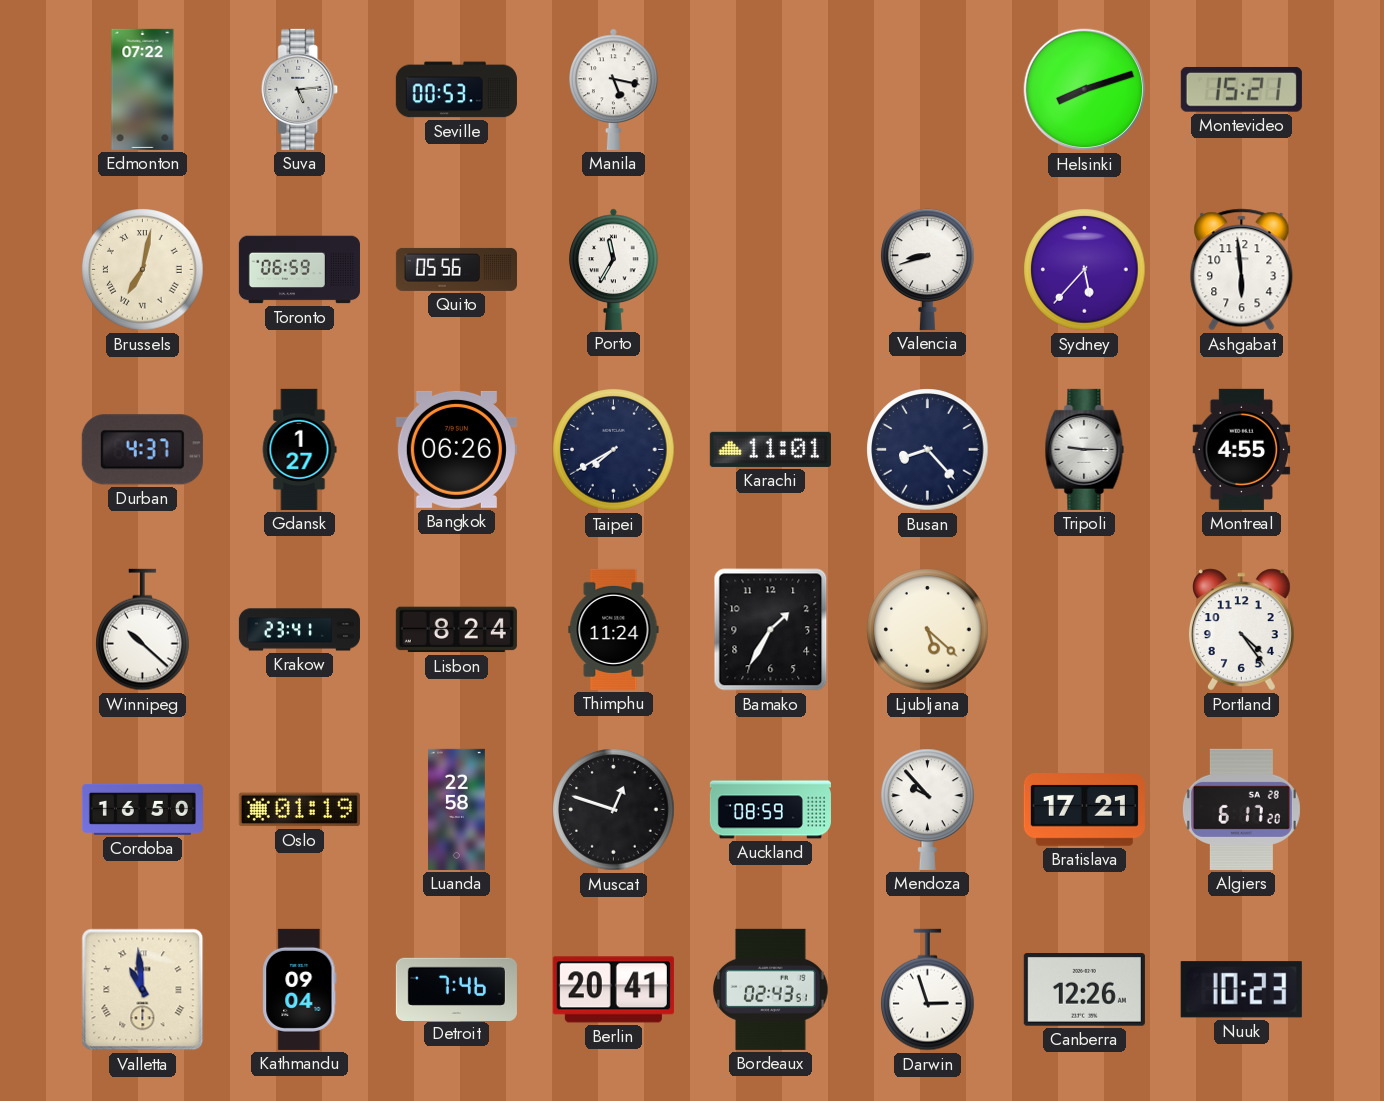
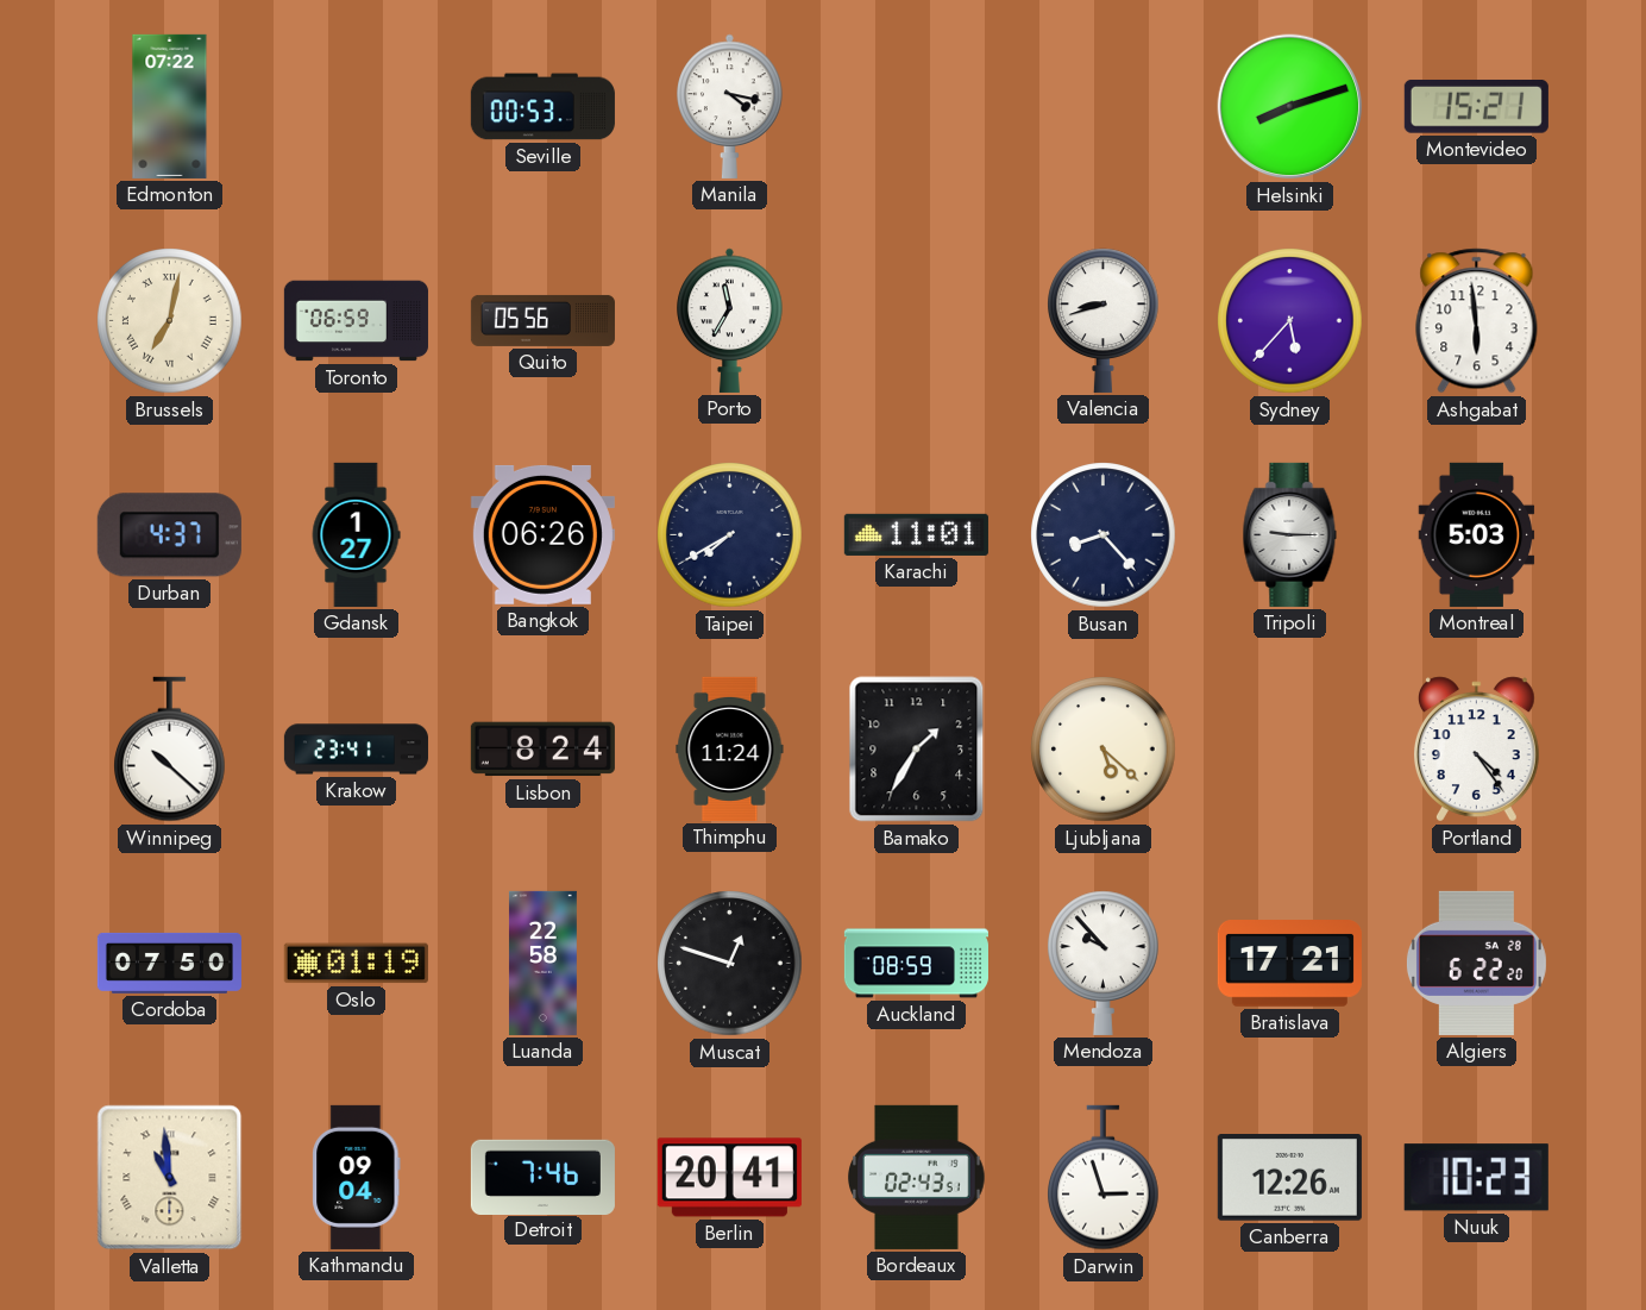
Suva: 5:14 -> none (300, 89)
Manila: 5:17 -> 4:17 (730, 106)
Montreal: 4:55 -> 5:03 (1477, 534)
Cordoba: 16:50 -> 07:50 (169, 963)
Algiers: 6:17 -> 6:22 (1476, 963)
